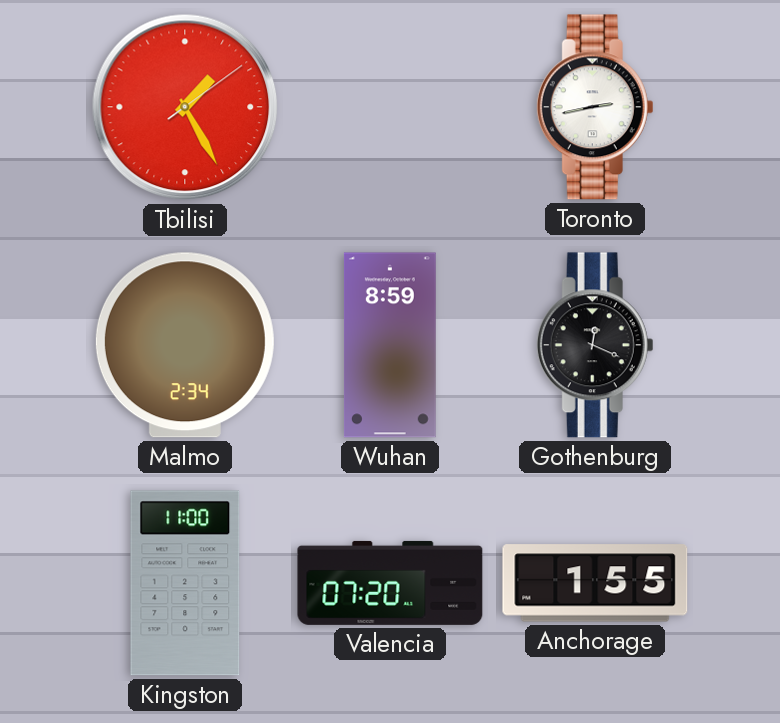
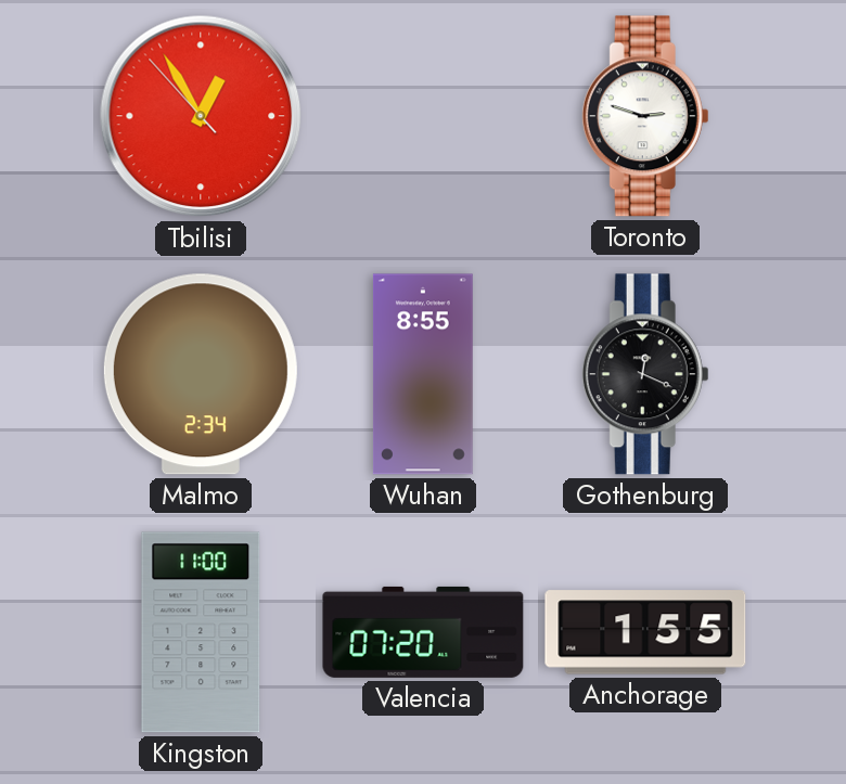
Tbilisi: 1:25 -> 12:54 (201, 116)
Toronto: 2:43 -> 2:48 (645, 116)
Wuhan: 8:59 -> 8:55 (423, 374)
